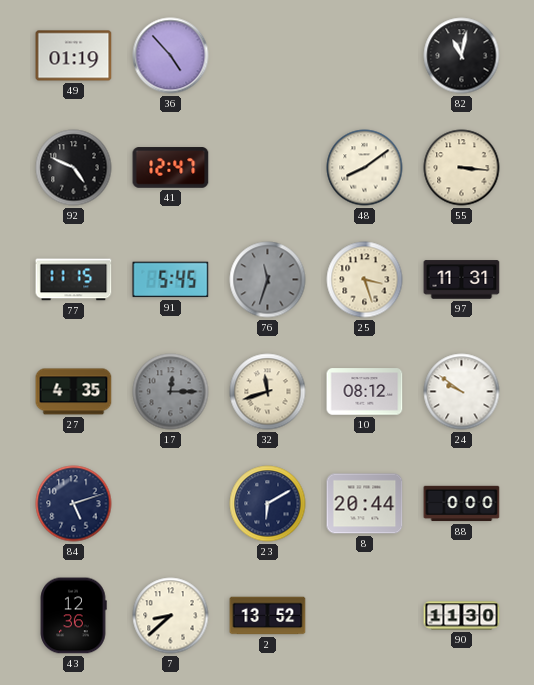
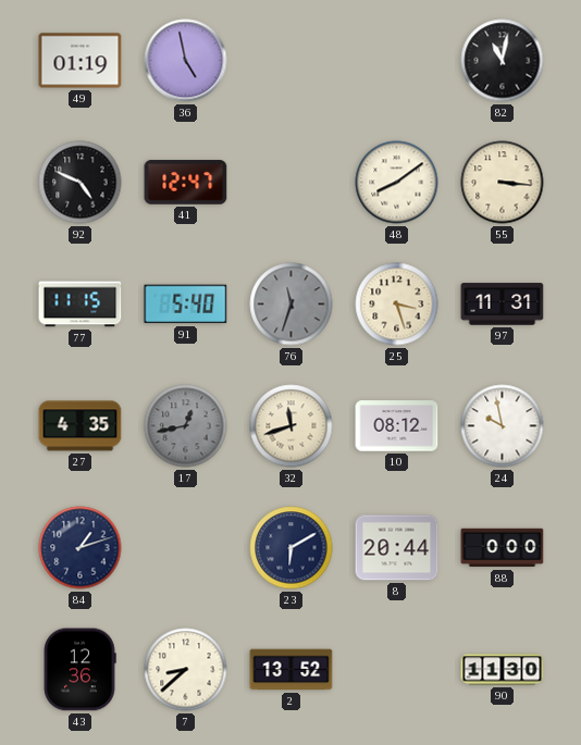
36: 4:53 -> 4:58 (186, 61)
91: 5:45 -> 5:40 (186, 305)
17: 12:15 -> 12:43 (186, 426)
24: 9:51 -> 9:58 (503, 426)
84: 5:12 -> 1:12 (81, 548)
